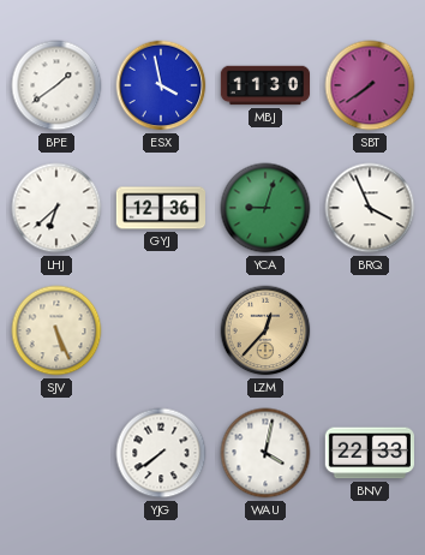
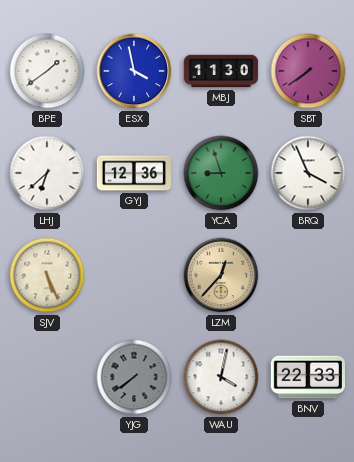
YCA: 9:03 -> 8:57 (221, 173)
YJG dial: white -> grey (134, 377)
